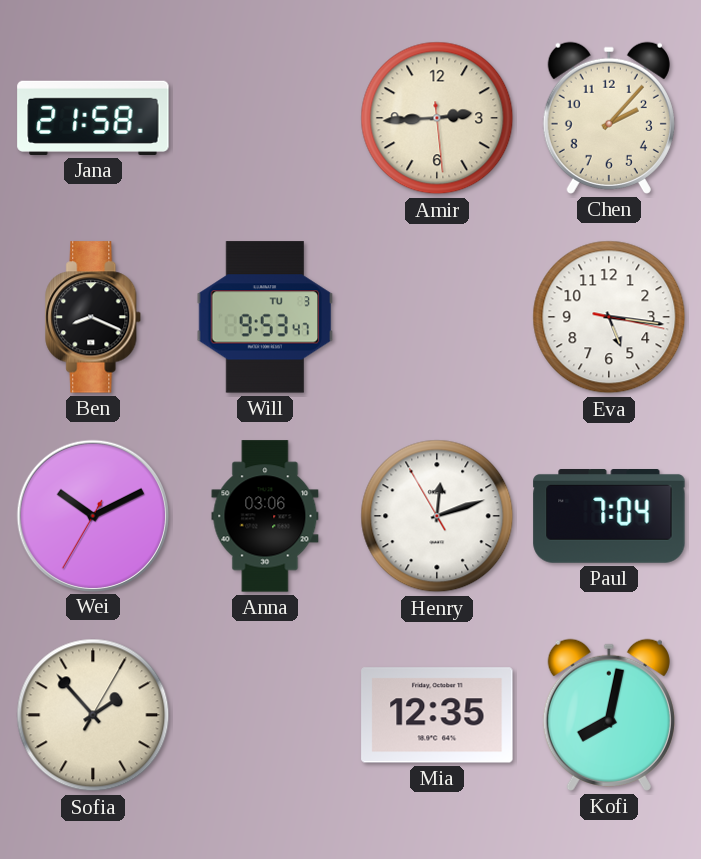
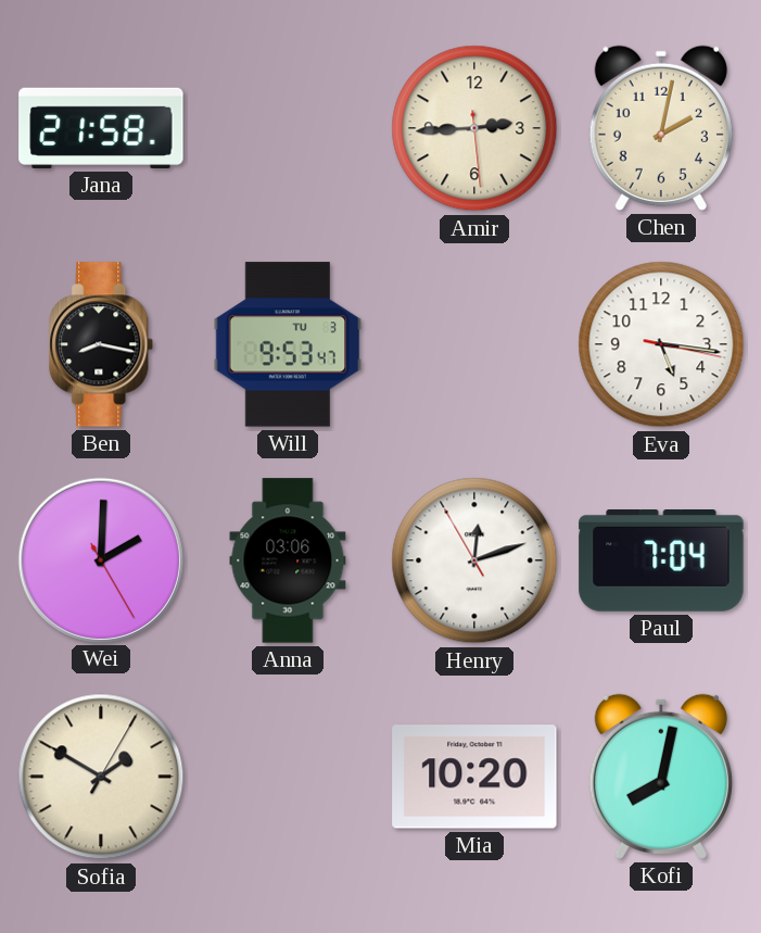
Chen: 2:07 -> 2:02 (661, 128)
Ben: 8:19 -> 8:17 (102, 344)
Wei: 10:10 -> 2:00 (100, 559)
Sofia: 1:53 -> 1:50 (101, 777)
Mia: 12:35 -> 10:20 (474, 777)
